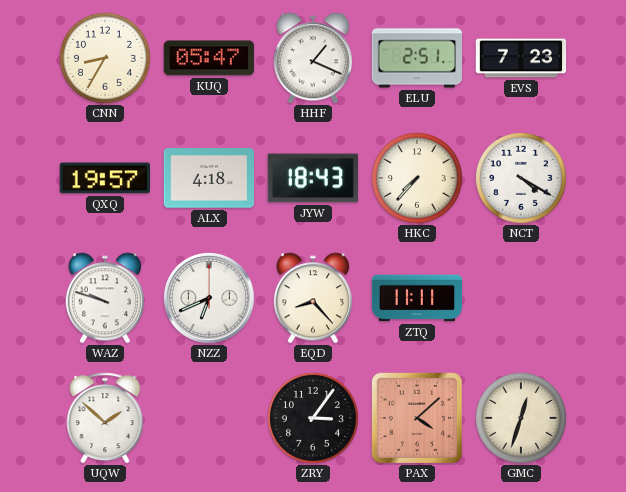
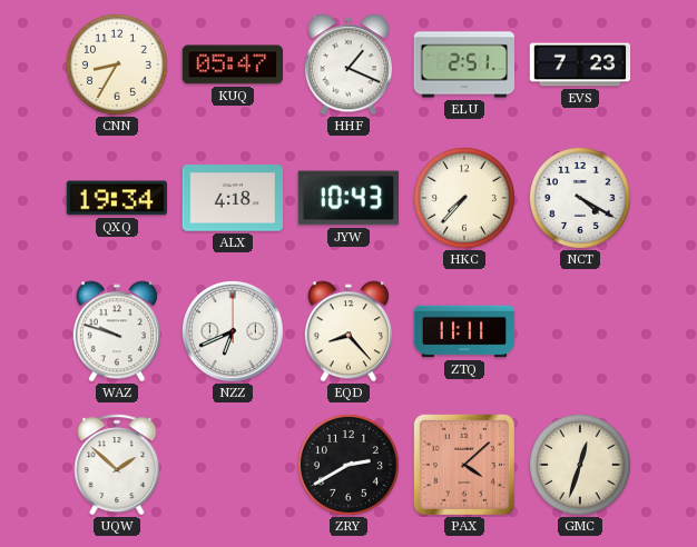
QXQ: 19:57 -> 19:34 (116, 198)
JYW: 18:43 -> 10:43 (347, 198)
ZRY: 3:06 -> 2:40 (348, 465)
